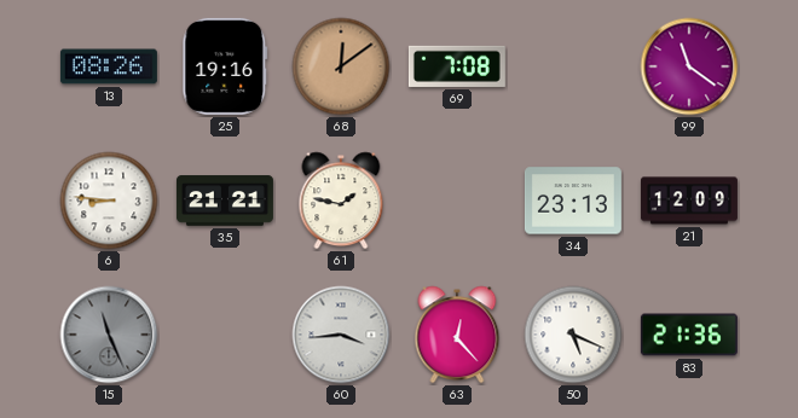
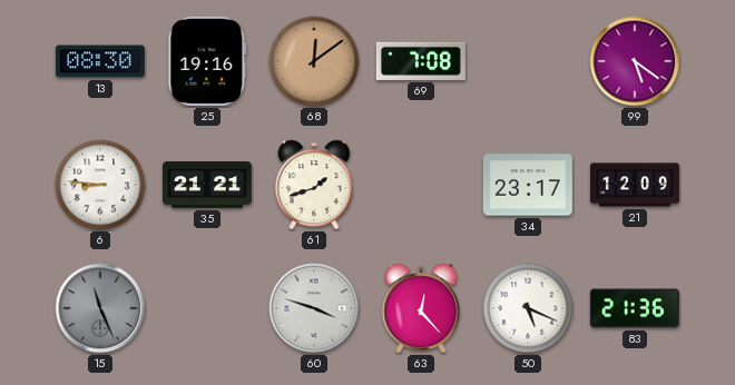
13: 08:26 -> 08:30 (100, 61)
99: 11:21 -> 5:21 (635, 61)
61: 1:47 -> 1:42 (314, 185)
34: 23:13 -> 23:17 (528, 185)
60: 3:44 -> 3:48 (314, 308)
